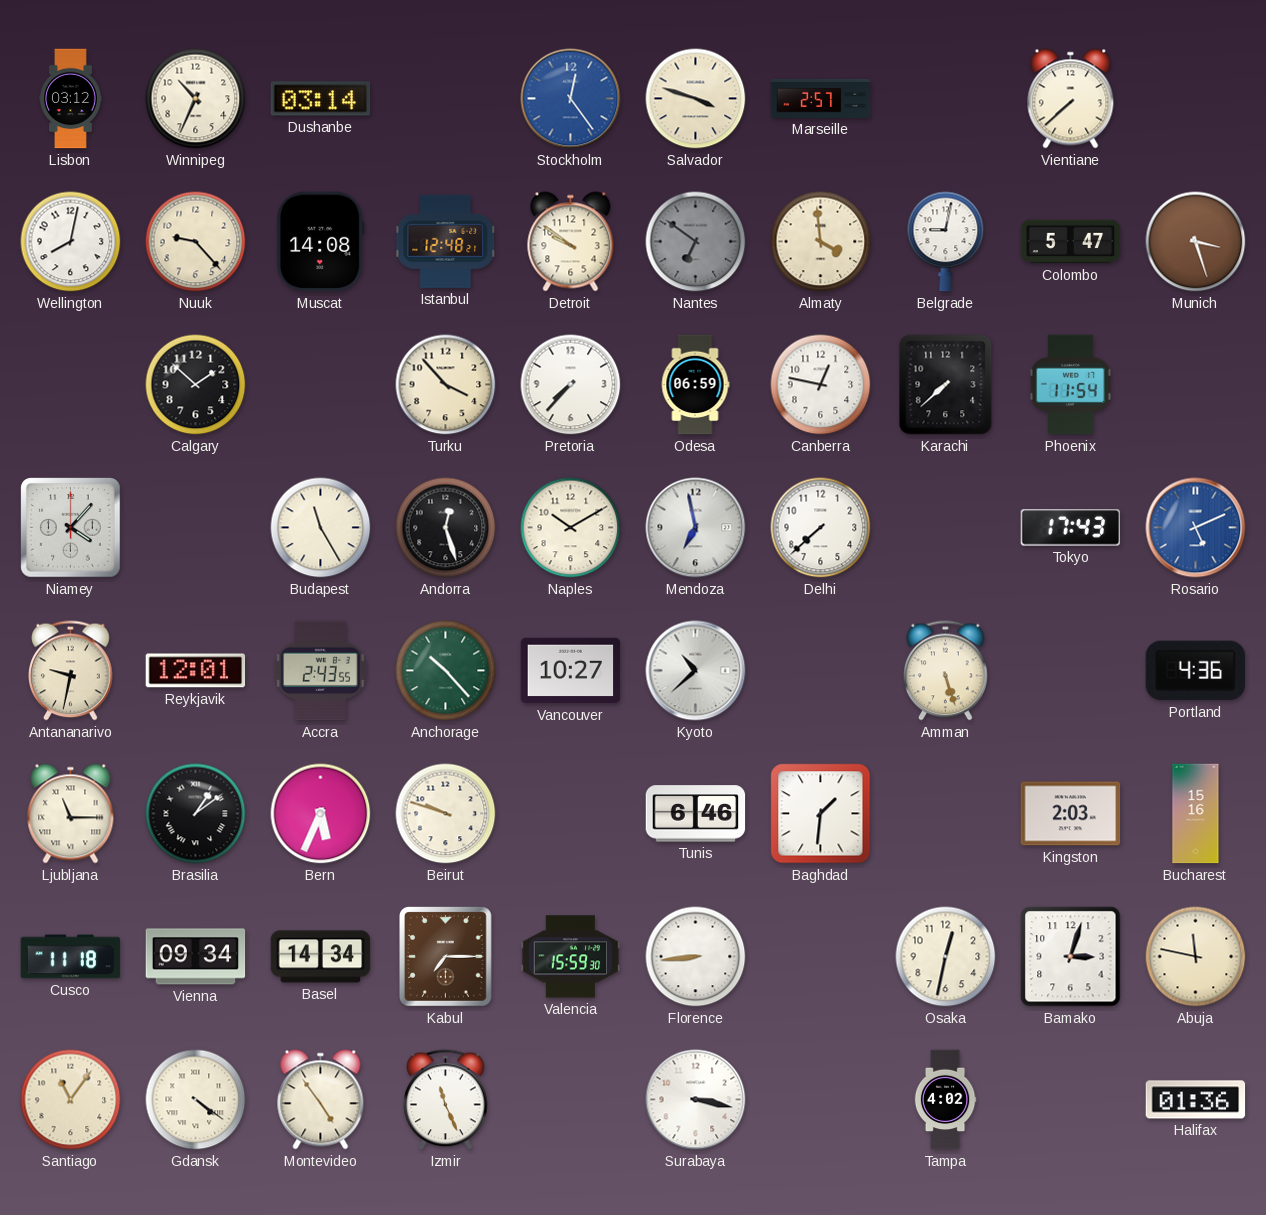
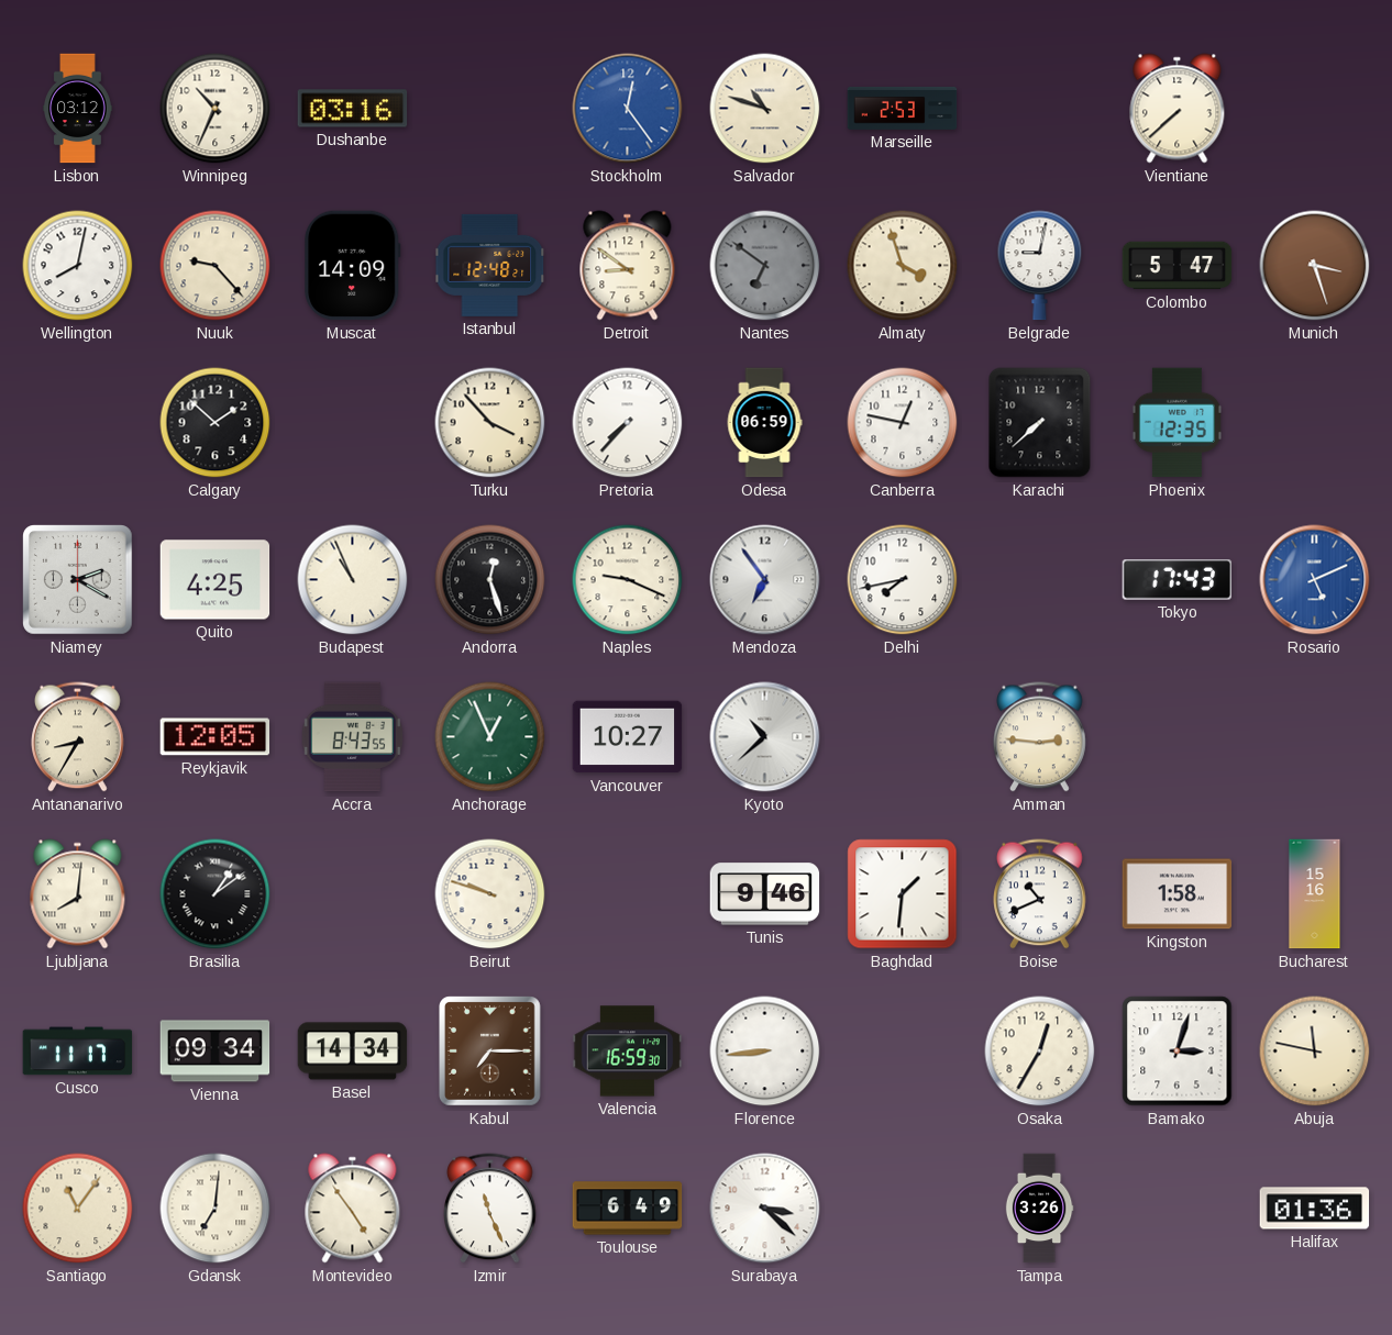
Dushanbe: 03:14 -> 03:16 (353, 109)
Salvador: 3:48 -> 10:48 (765, 109)
Marseille: 2:57 -> 2:53 (903, 108)
Muscat: 14:08 -> 14:09 (353, 266)
Detroit: 9:51 -> 8:51 (628, 266)
Almaty: 3:59 -> 3:57 (903, 266)
Phoenix: 11:54 -> 12:35 (1176, 423)
Niamey: 4:07 -> 2:20 (78, 580)
Quito: none -> 4:25 (216, 580)
Budapest: 11:25 -> 10:56 (353, 580)
Naples: 10:10 -> 9:19 (628, 580)
Mendoza: 6:58 -> 6:54 (765, 580)
Delhi: 7:38 -> 7:43 (903, 580)
Antananarivo: 9:32 -> 8:35 (78, 737)
Reykjavik: 12:01 -> 12:05 (216, 737)
Accra: 2:43 -> 8:43 (352, 737)
Anchorage: 10:23 -> 12:56 (490, 737)
Amman: 5:27 -> 2:46 (1040, 737)
Portland: 4:36 -> none (1196, 671)
Ljubljana: 11:15 -> 8:01 (78, 894)
Bern: 5:34 -> none (321, 814)
Tunis: 6:46 -> 9:46 (765, 894)
Boise: none -> 10:41 (1040, 894)
Kingston: 2:03 -> 1:58 (1178, 894)
Cusco: 11:18 -> 11:17 (78, 1052)
Valencia: 15:59 -> 16:59 (628, 1052)
Osaka: 12:32 -> 12:35 (1040, 1052)
Gdansk: 4:21 -> 7:01 (216, 1209)
Toulouse: none -> 6:49 (628, 1209)
Surabaya: 3:17 -> 3:22 (765, 1209)
Tampa: 4:02 -> 3:26 (1039, 1209)
